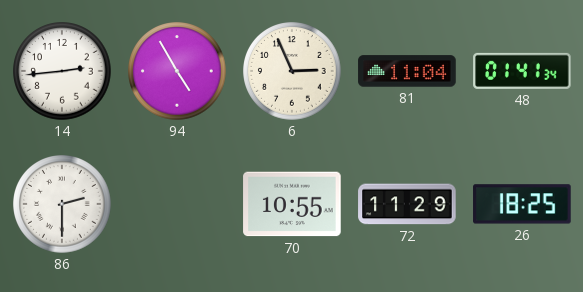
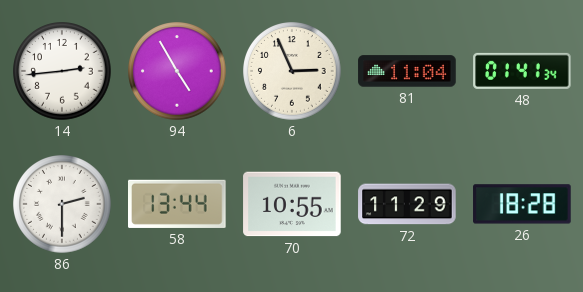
58: none -> 13:44 (178, 204)
26: 18:25 -> 18:28 (522, 204)
